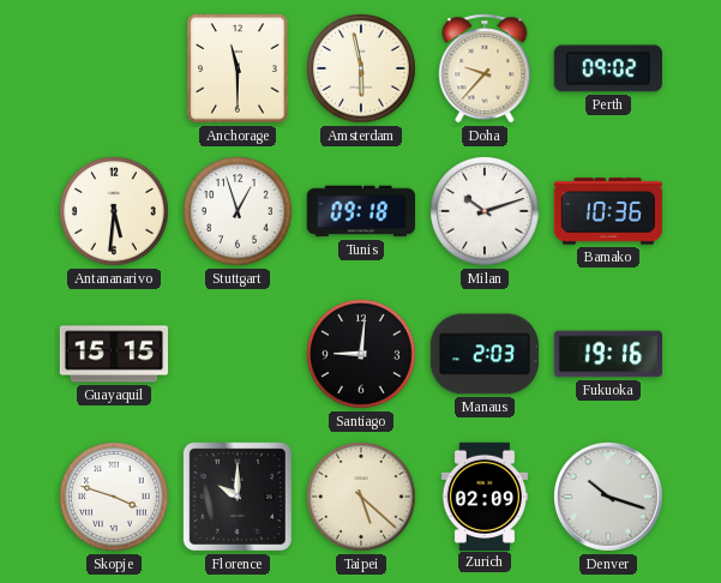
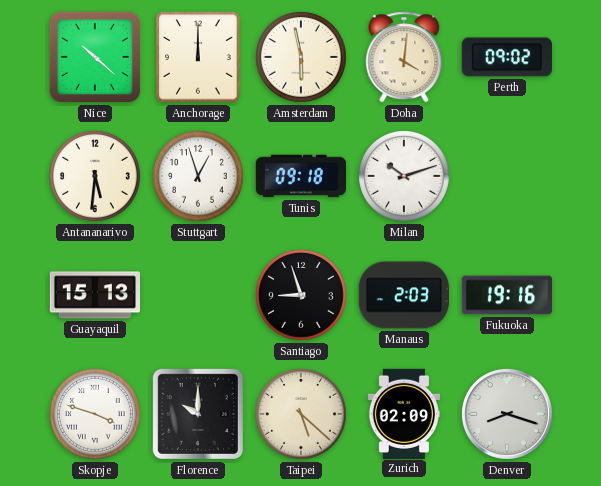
Nice: none -> 10:22 (95, 57)
Anchorage: 11:30 -> 12:00 (198, 57)
Doha: 9:37 -> 4:01 (404, 57)
Bamako: 10:36 -> none (608, 211)
Guayaquil: 15:15 -> 15:13 (94, 295)
Santiago: 9:01 -> 8:57 (302, 296)
Denver: 10:18 -> 8:18 (507, 414)
